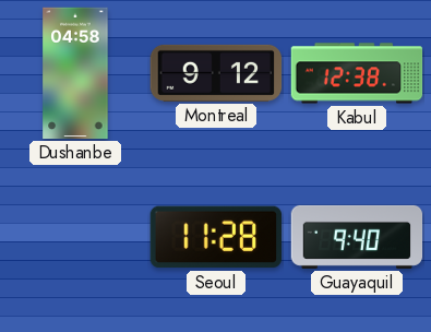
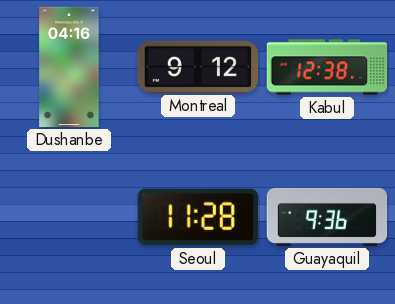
Dushanbe: 04:58 -> 04:16 (69, 67)
Guayaquil: 9:40 -> 9:36 (327, 217)
